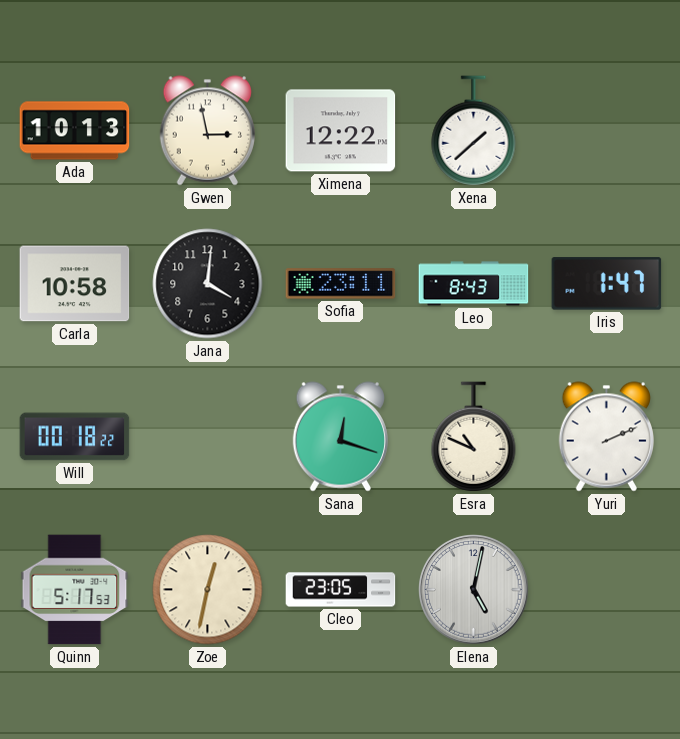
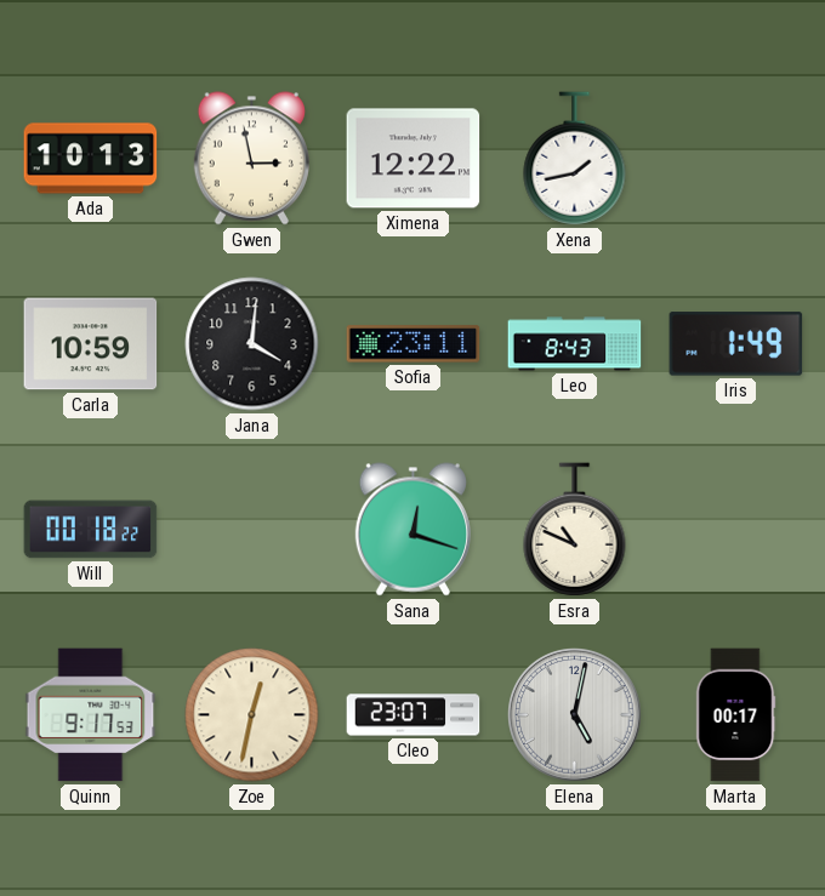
Xena: 1:38 -> 1:43 (575, 159)
Carla: 10:58 -> 10:59 (91, 344)
Iris: 1:47 -> 1:49 (736, 344)
Yuri: 2:11 -> none (606, 437)
Quinn: 5:17 -> 9:17 (91, 715)
Cleo: 23:05 -> 23:07 (414, 715)
Marta: none -> 00:17 (735, 715)
